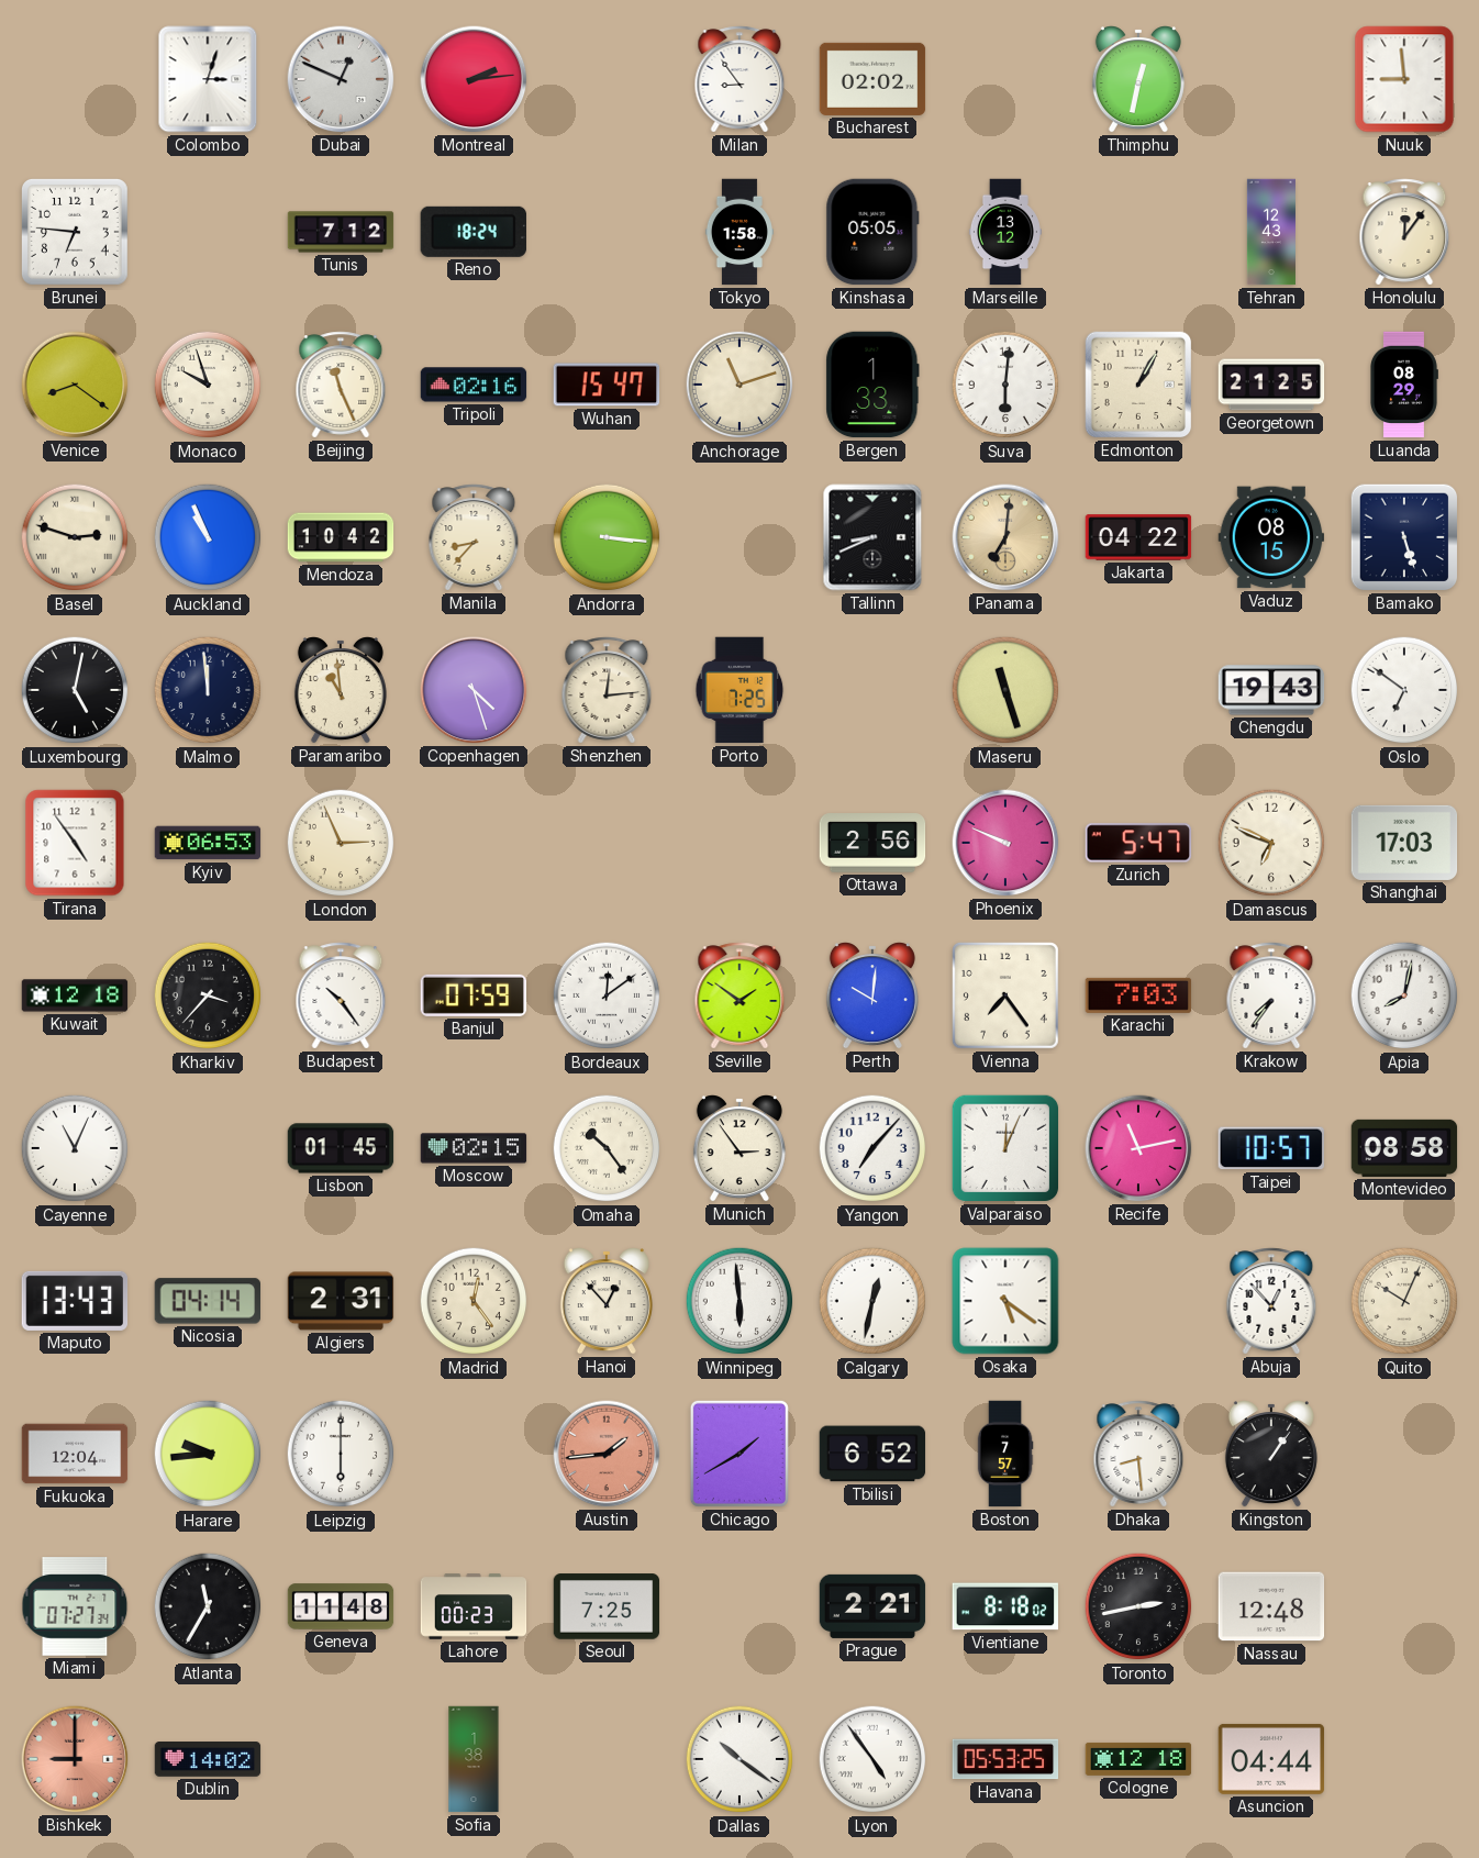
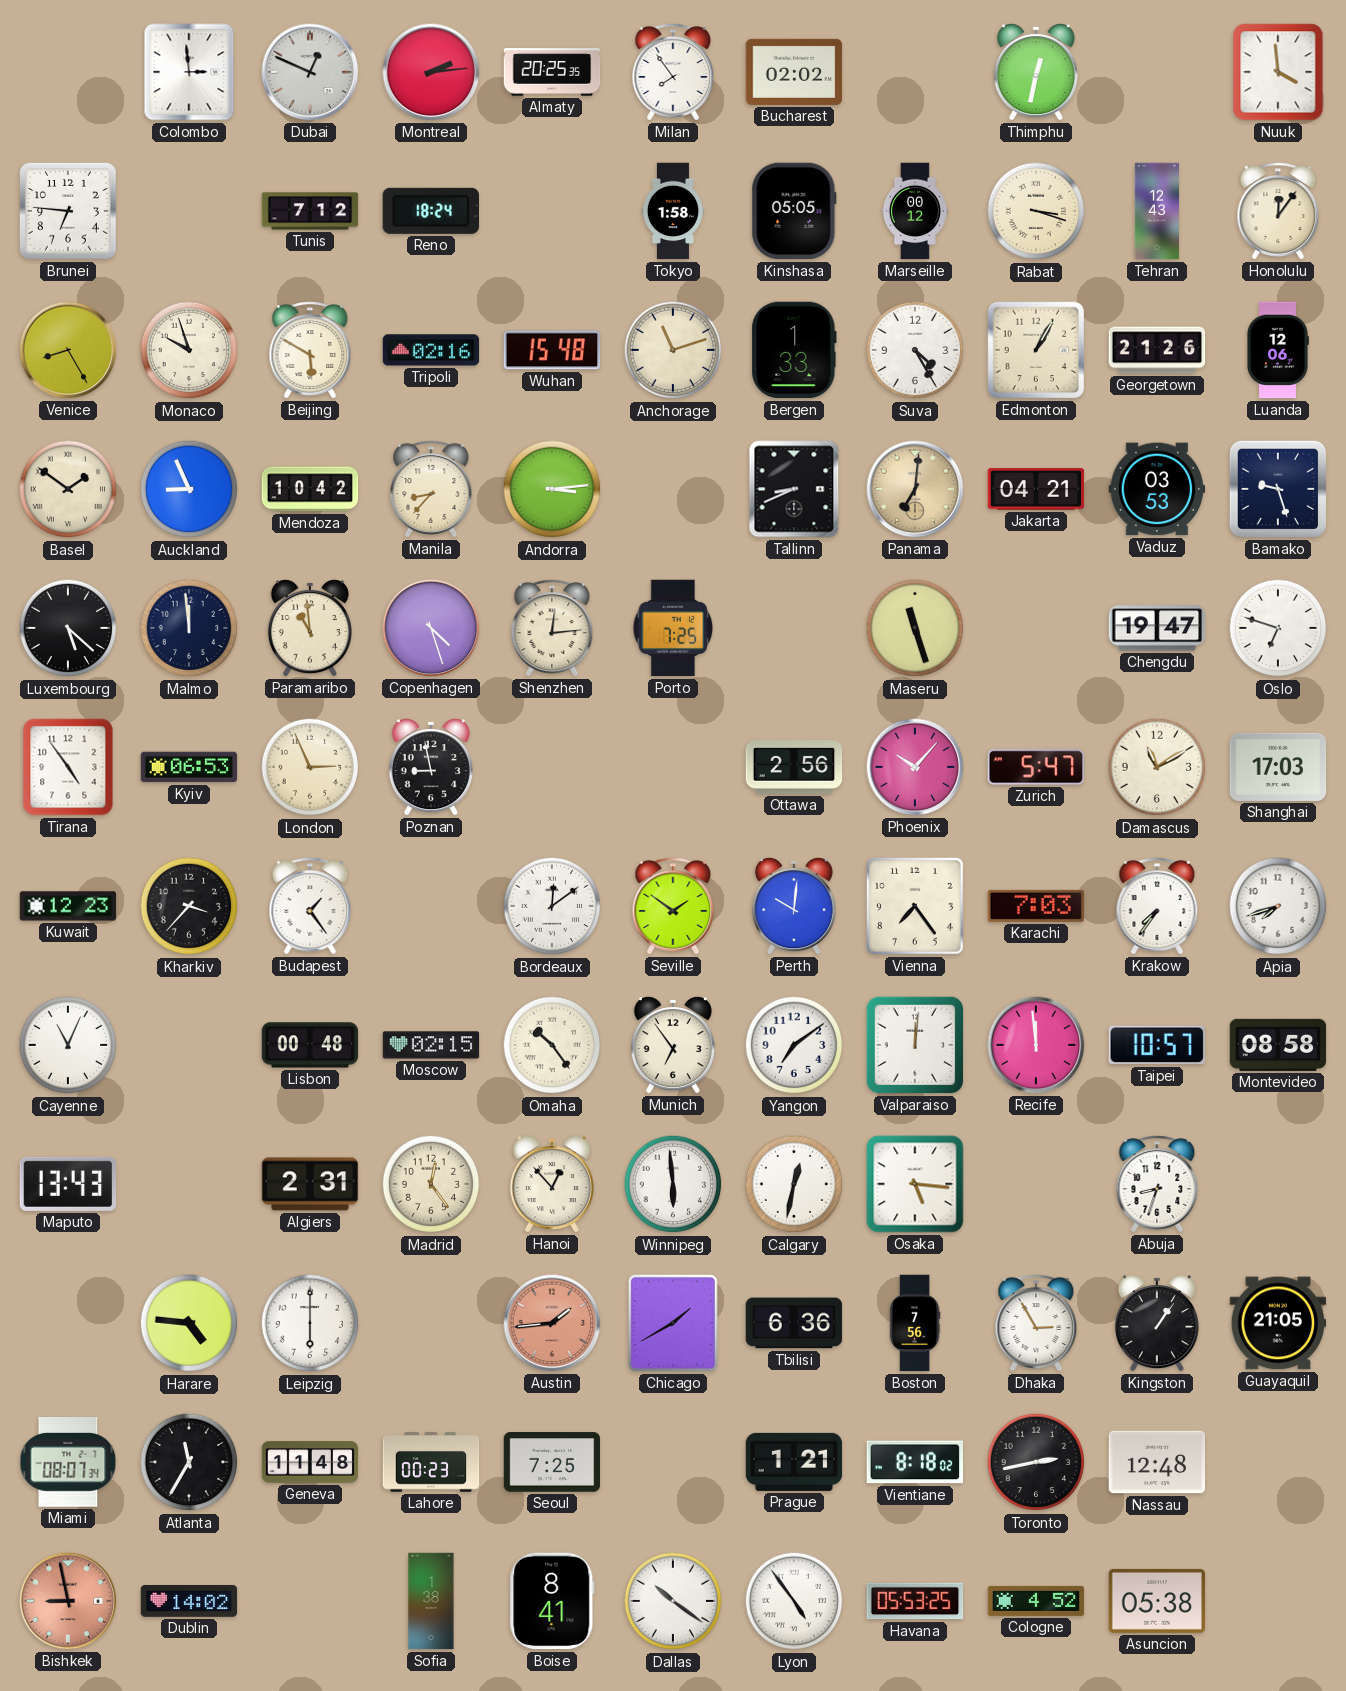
Colombo: 3:03 -> 2:59 (189, 72)
Almaty: none -> 20:25 (552, 72)
Milan: 8:54 -> 7:54 (673, 72)
Nuuk: 8:59 -> 3:59 (1278, 72)
Marseille: 13:12 -> 00:12 (915, 211)
Rabat: none -> 3:18 (1036, 211)
Venice: 8:21 -> 8:25 (68, 350)
Beijing: 11:26 -> 5:50 (310, 350)
Wuhan: 15:47 -> 15:48 (552, 350)
Suva: 6:01 -> 4:25 (915, 350)
Georgetown: 21:25 -> 21:26 (1157, 350)
Luanda: 08:29 -> 12:06 (1278, 350)
Basel: 2:48 -> 1:51 (68, 489)
Auckland: 10:56 -> 8:56 (189, 489)
Andorra: 3:16 -> 3:14 (552, 489)
Jakarta: 04:22 -> 04:21 (1036, 489)
Vaduz: 08:15 -> 03:53 (1157, 489)
Bamako: 5:27 -> 9:27 (1278, 489)
Luxembourg: 5:02 -> 5:22 (68, 628)
Chengdu: 19:43 -> 19:47 (1157, 628)
Oslo: 6:51 -> 6:48 (1278, 628)
Poznan: none -> 8:58 (431, 767)
Phoenix: 9:49 -> 10:07 (915, 767)
Damascus: 6:49 -> 11:10 (1157, 767)
Kuwait: 12:18 -> 12:23 (68, 906)
Budapest: 10:24 -> 1:24 (310, 906)
Banjul: 07:59 -> none (474, 995)
Apia: 8:02 -> 7:42 (1278, 906)
Lisbon: 01:45 -> 00:48 (310, 1045)
Munich: 2:54 -> 6:54 (673, 1045)
Yangon: 7:07 -> 7:09 (794, 1045)
Valparaiso: 12:04 -> 12:01 (915, 1045)
Recife: 11:13 -> 11:59 (1036, 1045)
Nicosia: 04:14 -> none (207, 1301)
Osaka: 5:21 -> 5:16 (915, 1184)
Abuja: 12:53 -> 8:33 (1157, 1184)
Quito: 10:04 -> none (1404, 1301)
Fukuoka: 12:04 -> none (75, 1454)
Harare: 9:44 -> 4:46 (189, 1323)
Tbilisi: 6:52 -> 6:36 (794, 1323)
Boston: 7:57 -> 7:56 (915, 1323)
Dhaka: 8:29 -> 2:55 (1036, 1323)
Guayaquil: none -> 21:05 (1278, 1323)
Miami: 07:27 -> 08:07 (68, 1463)
Prague: 2:21 -> 1:21 (794, 1462)
Bishkek: 9:00 -> 8:58 (68, 1601)
Boise: none -> 8:41 (552, 1601)
Cologne: 12:18 -> 4:52 (1036, 1601)
Asuncion: 04:44 -> 05:38 (1157, 1601)
